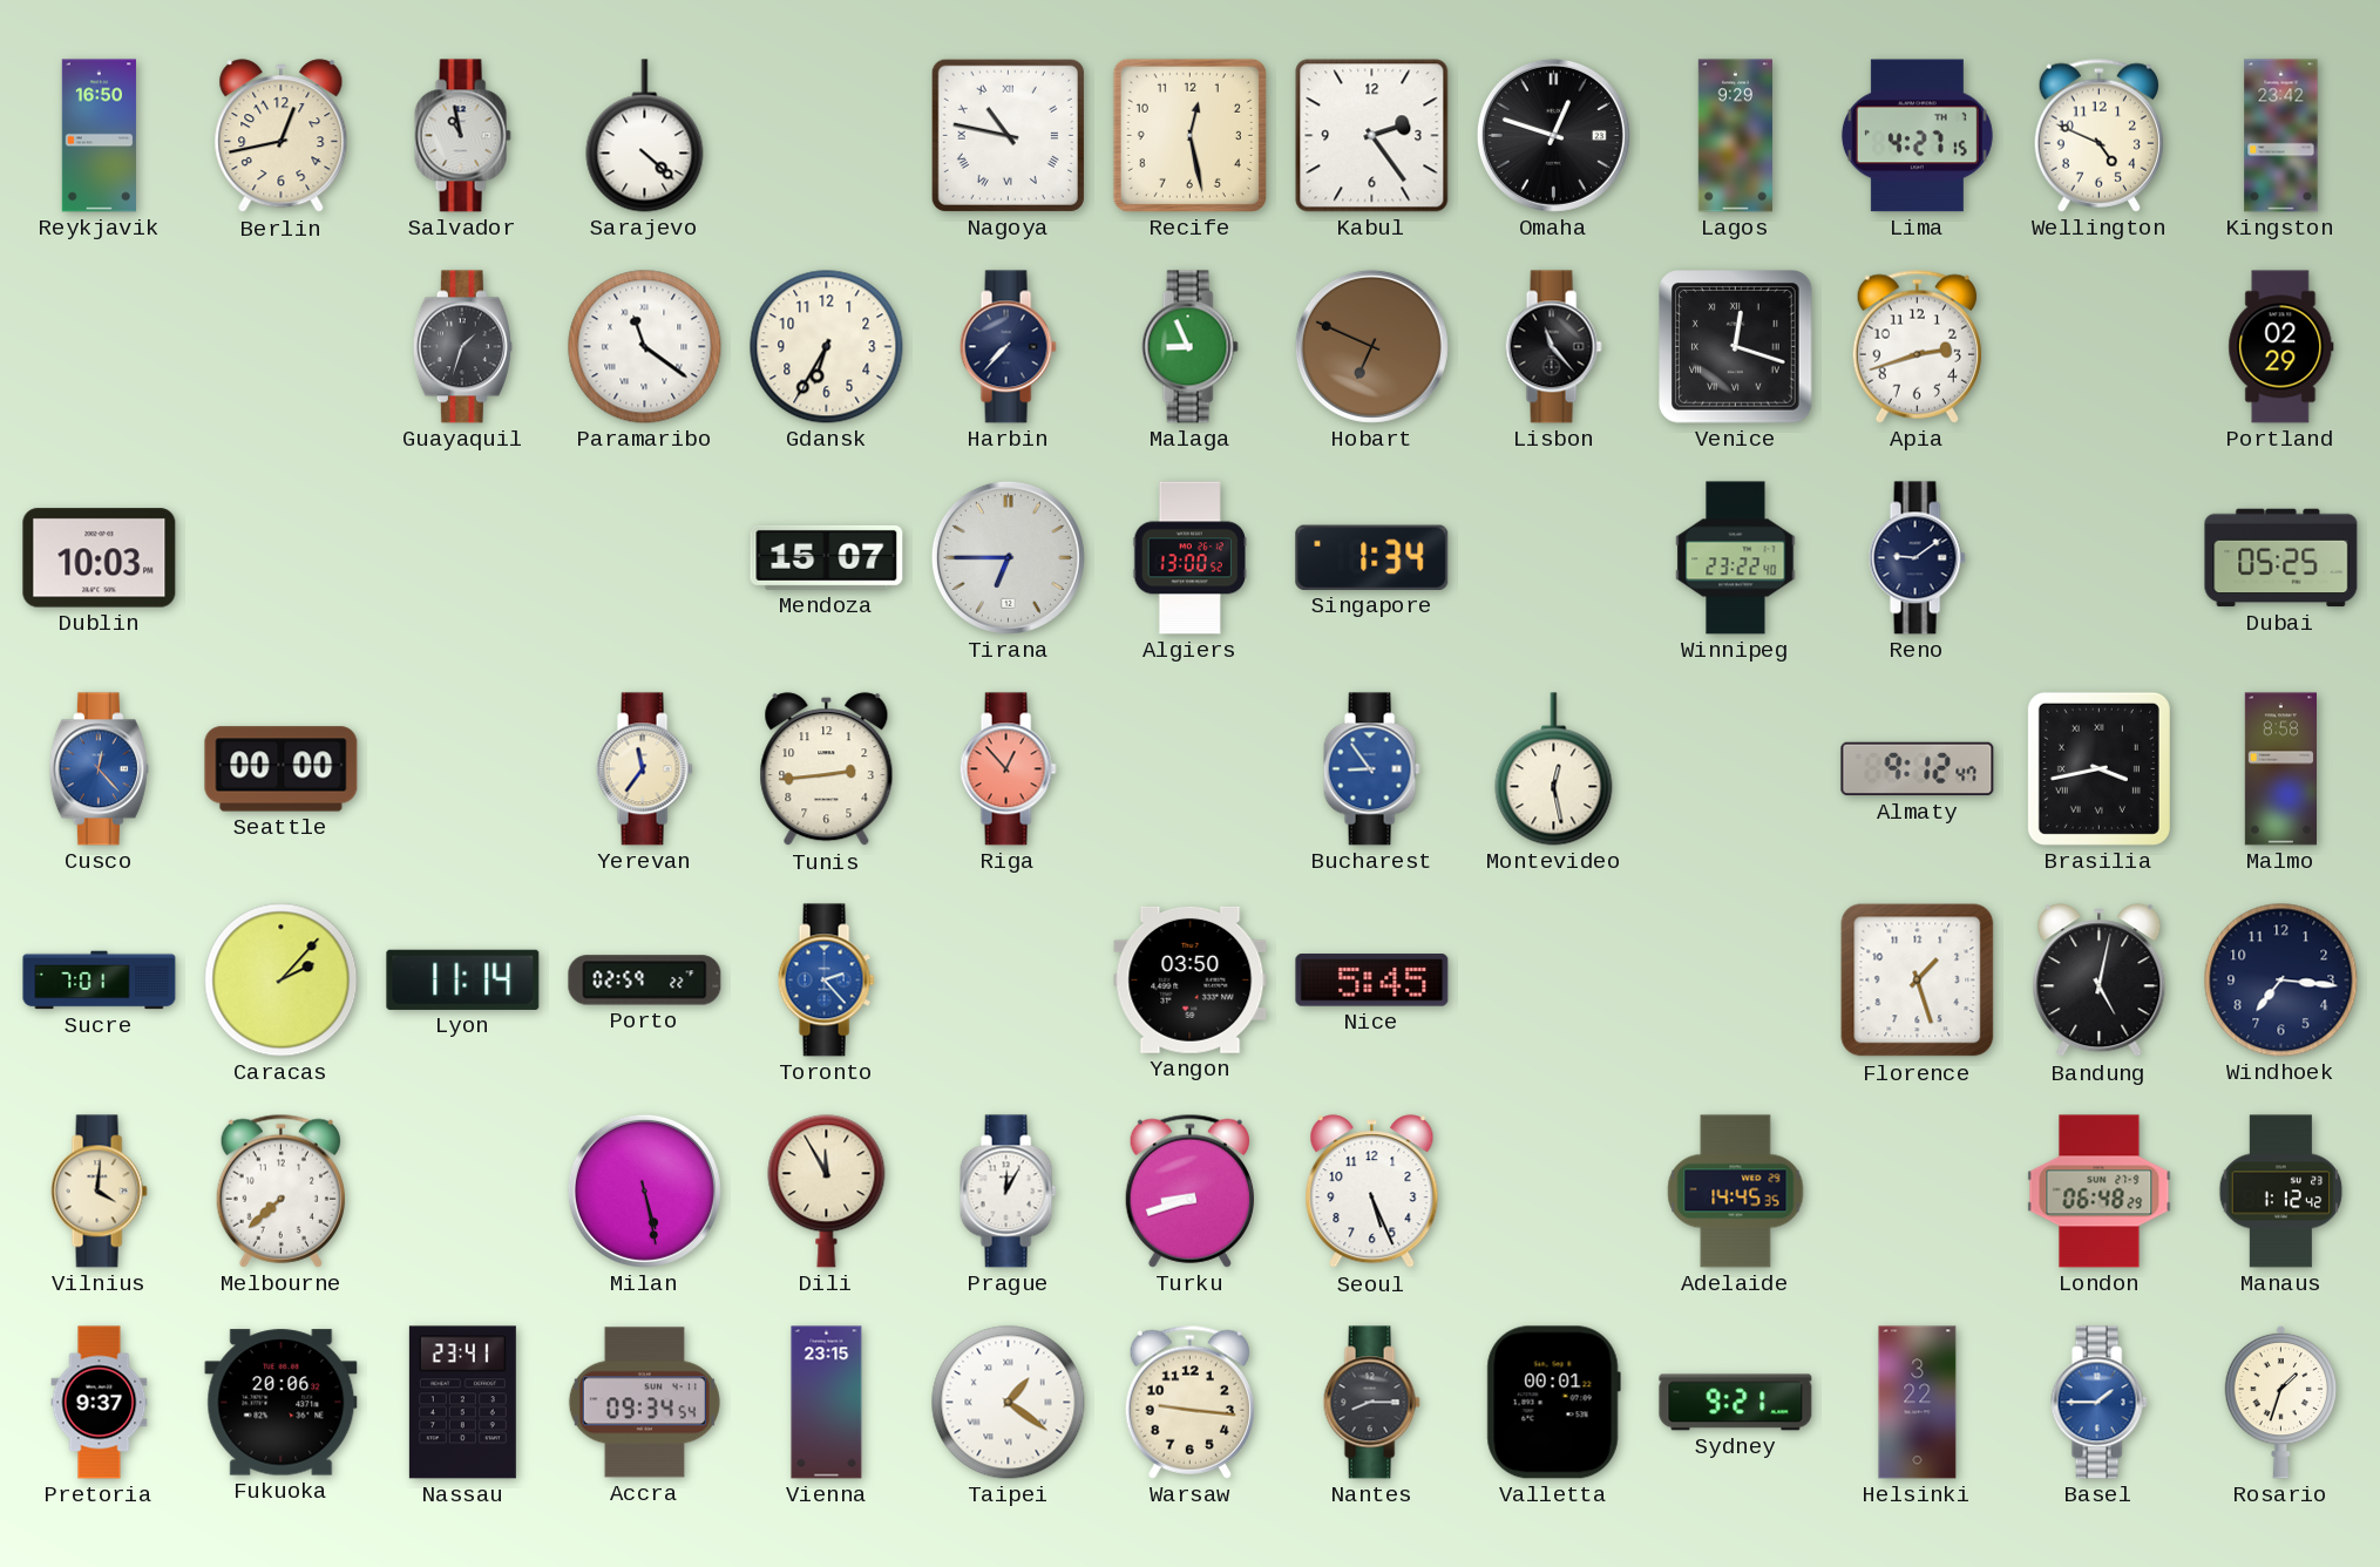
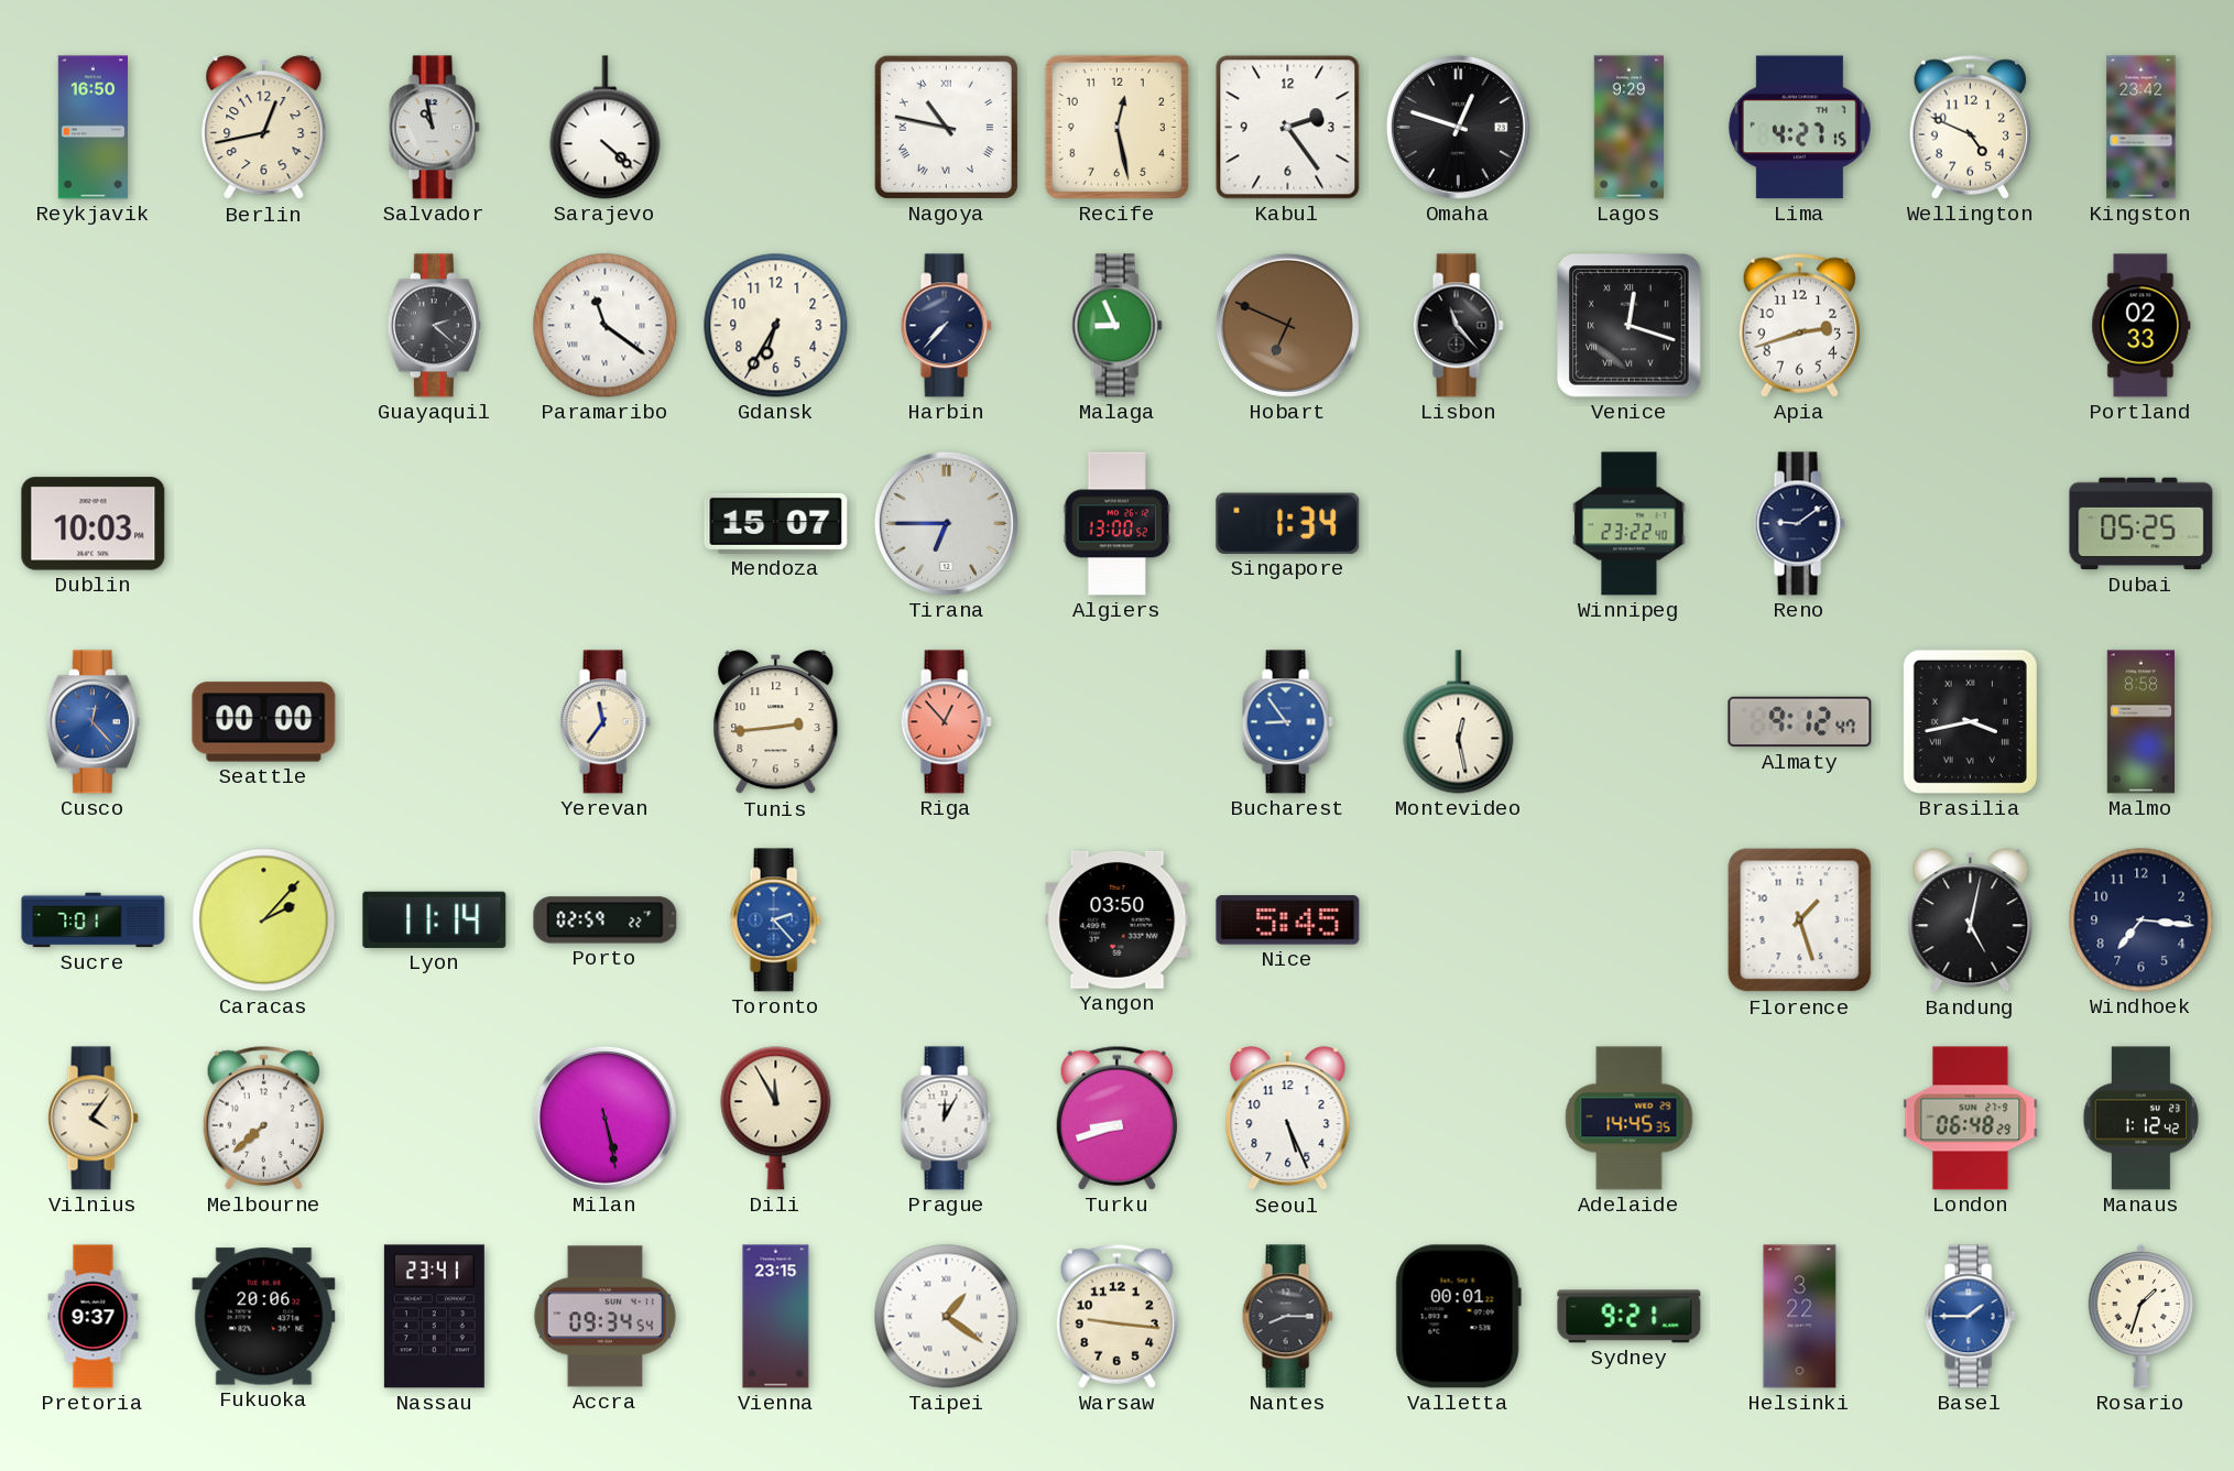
Guayaquil: 1:33 -> 2:22 (434, 326)
Portland: 02:29 -> 02:33 (2142, 326)
Vilnius: 4:01 -> 4:06 (92, 1119)
